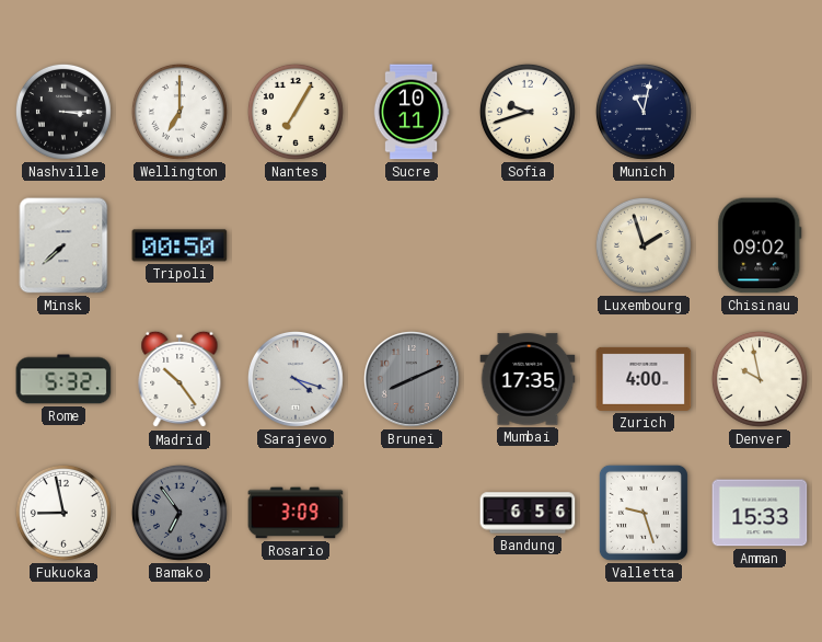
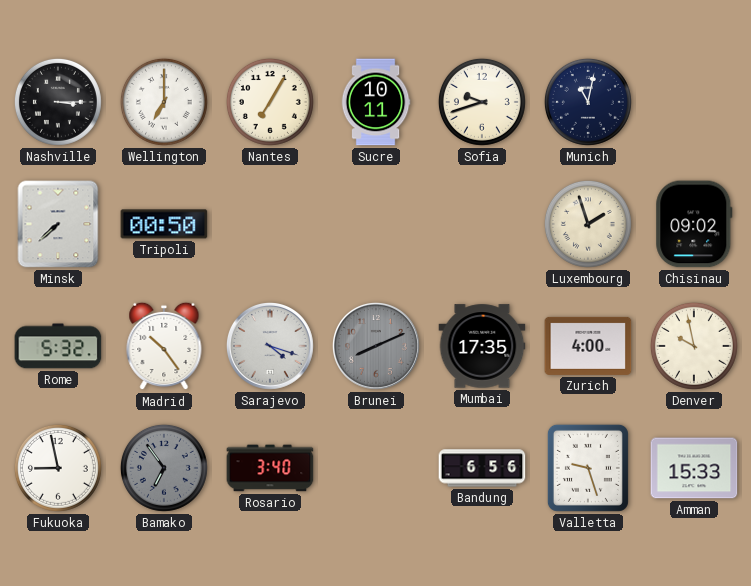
Rosario: 3:09 -> 3:40 (270, 468)
